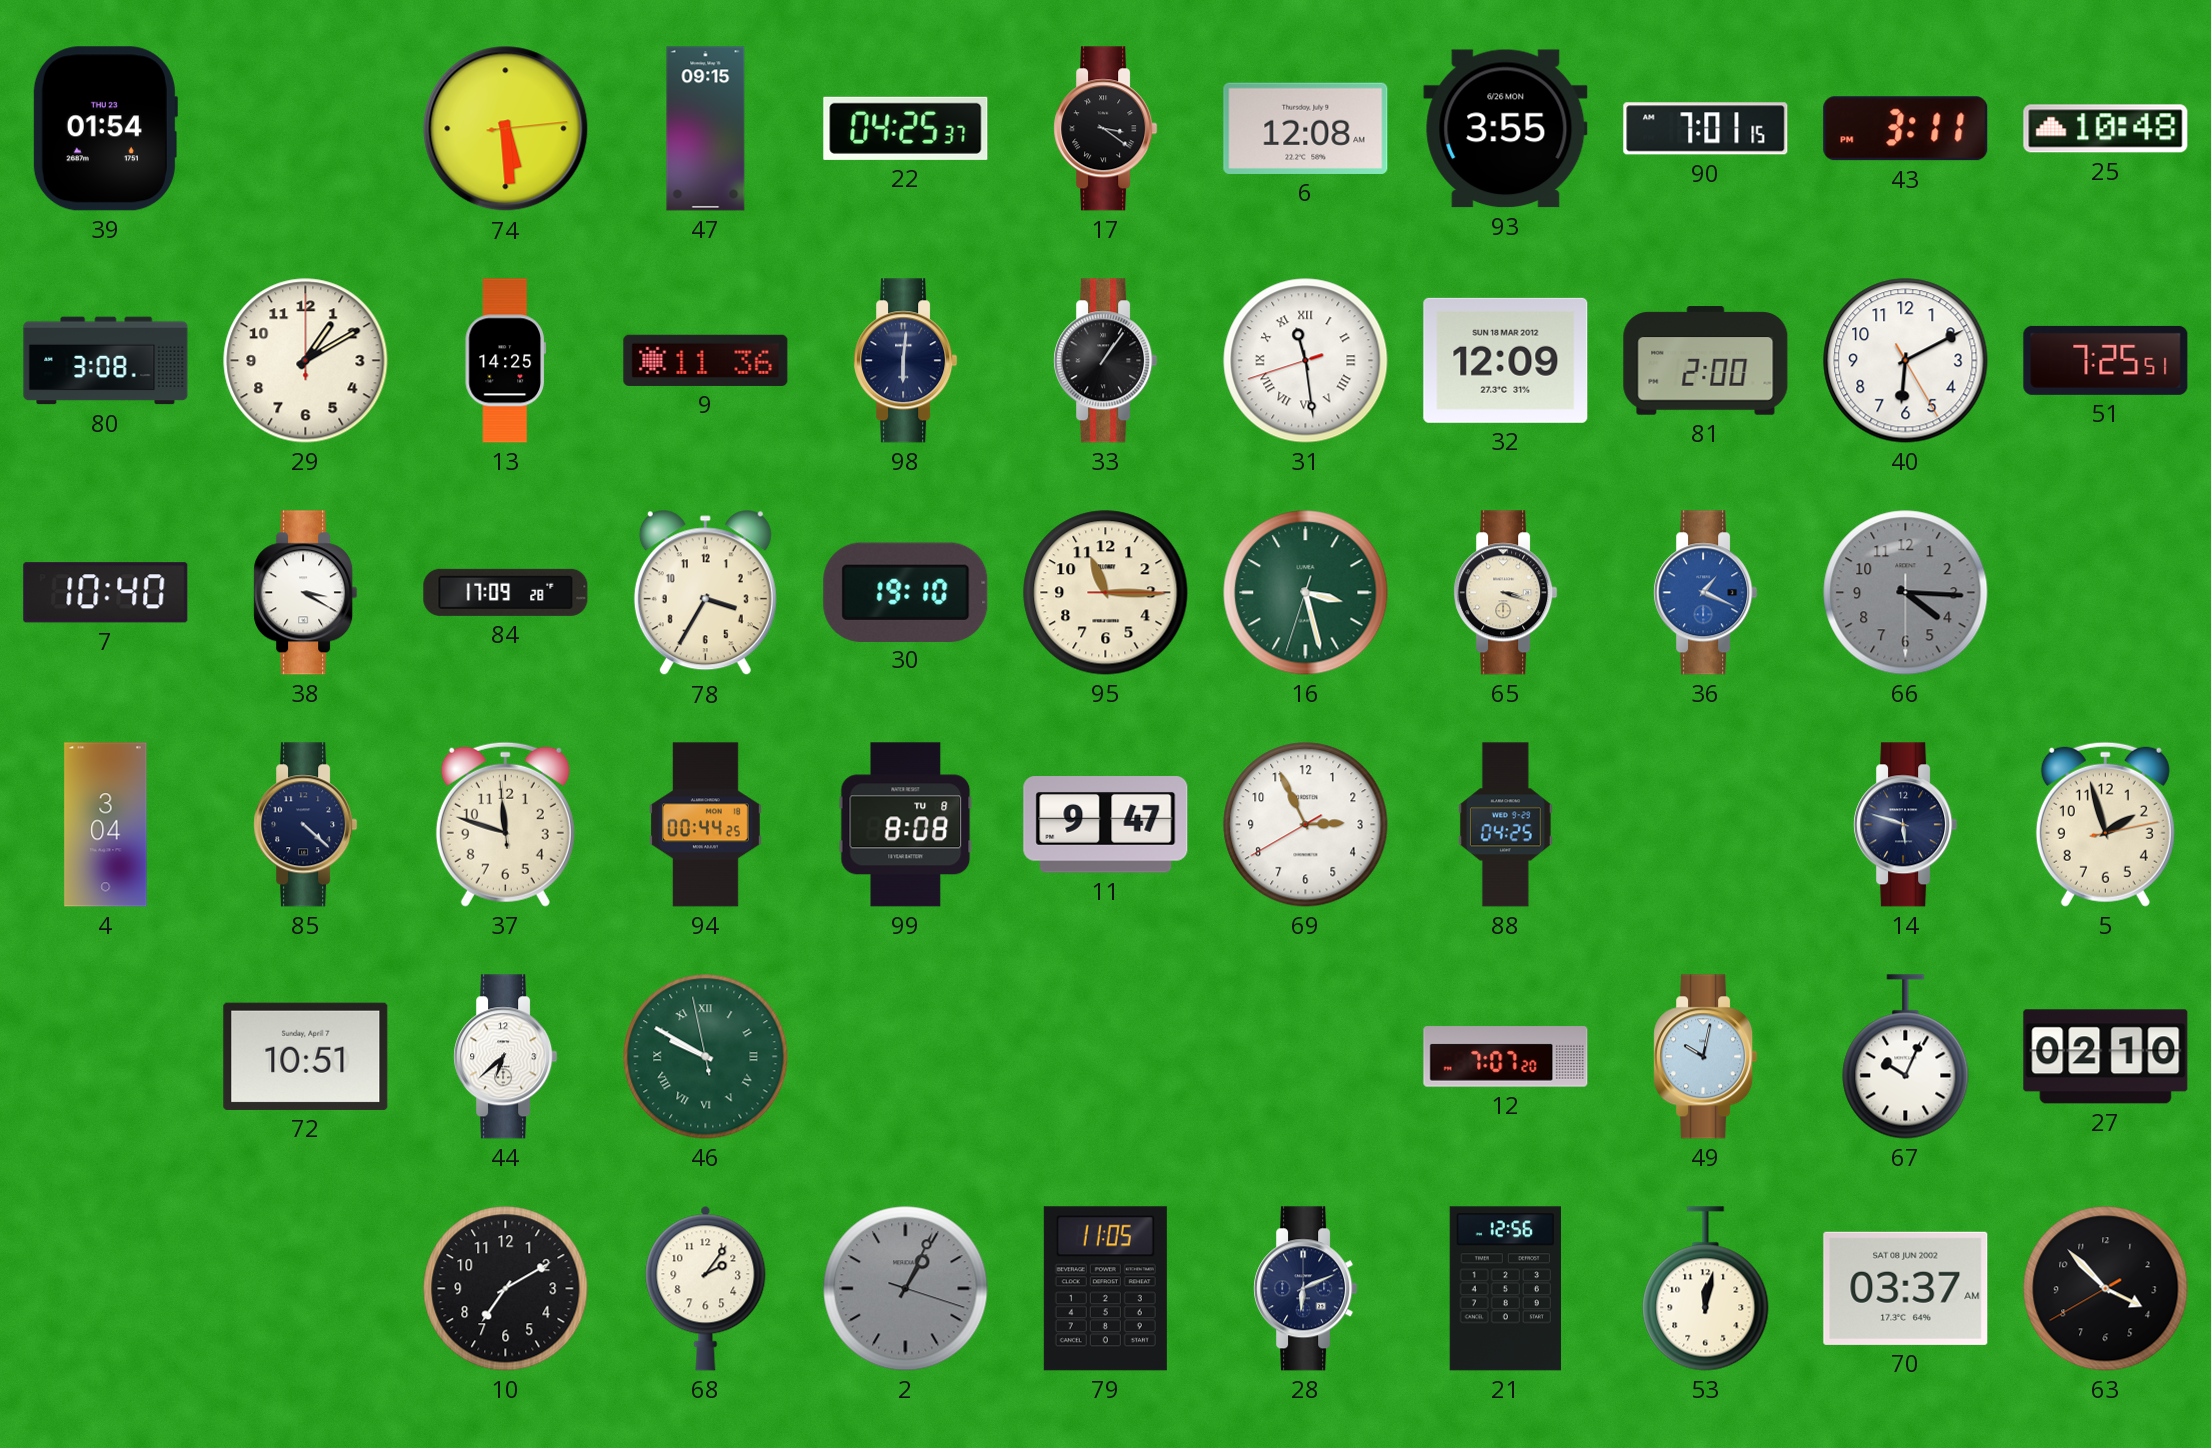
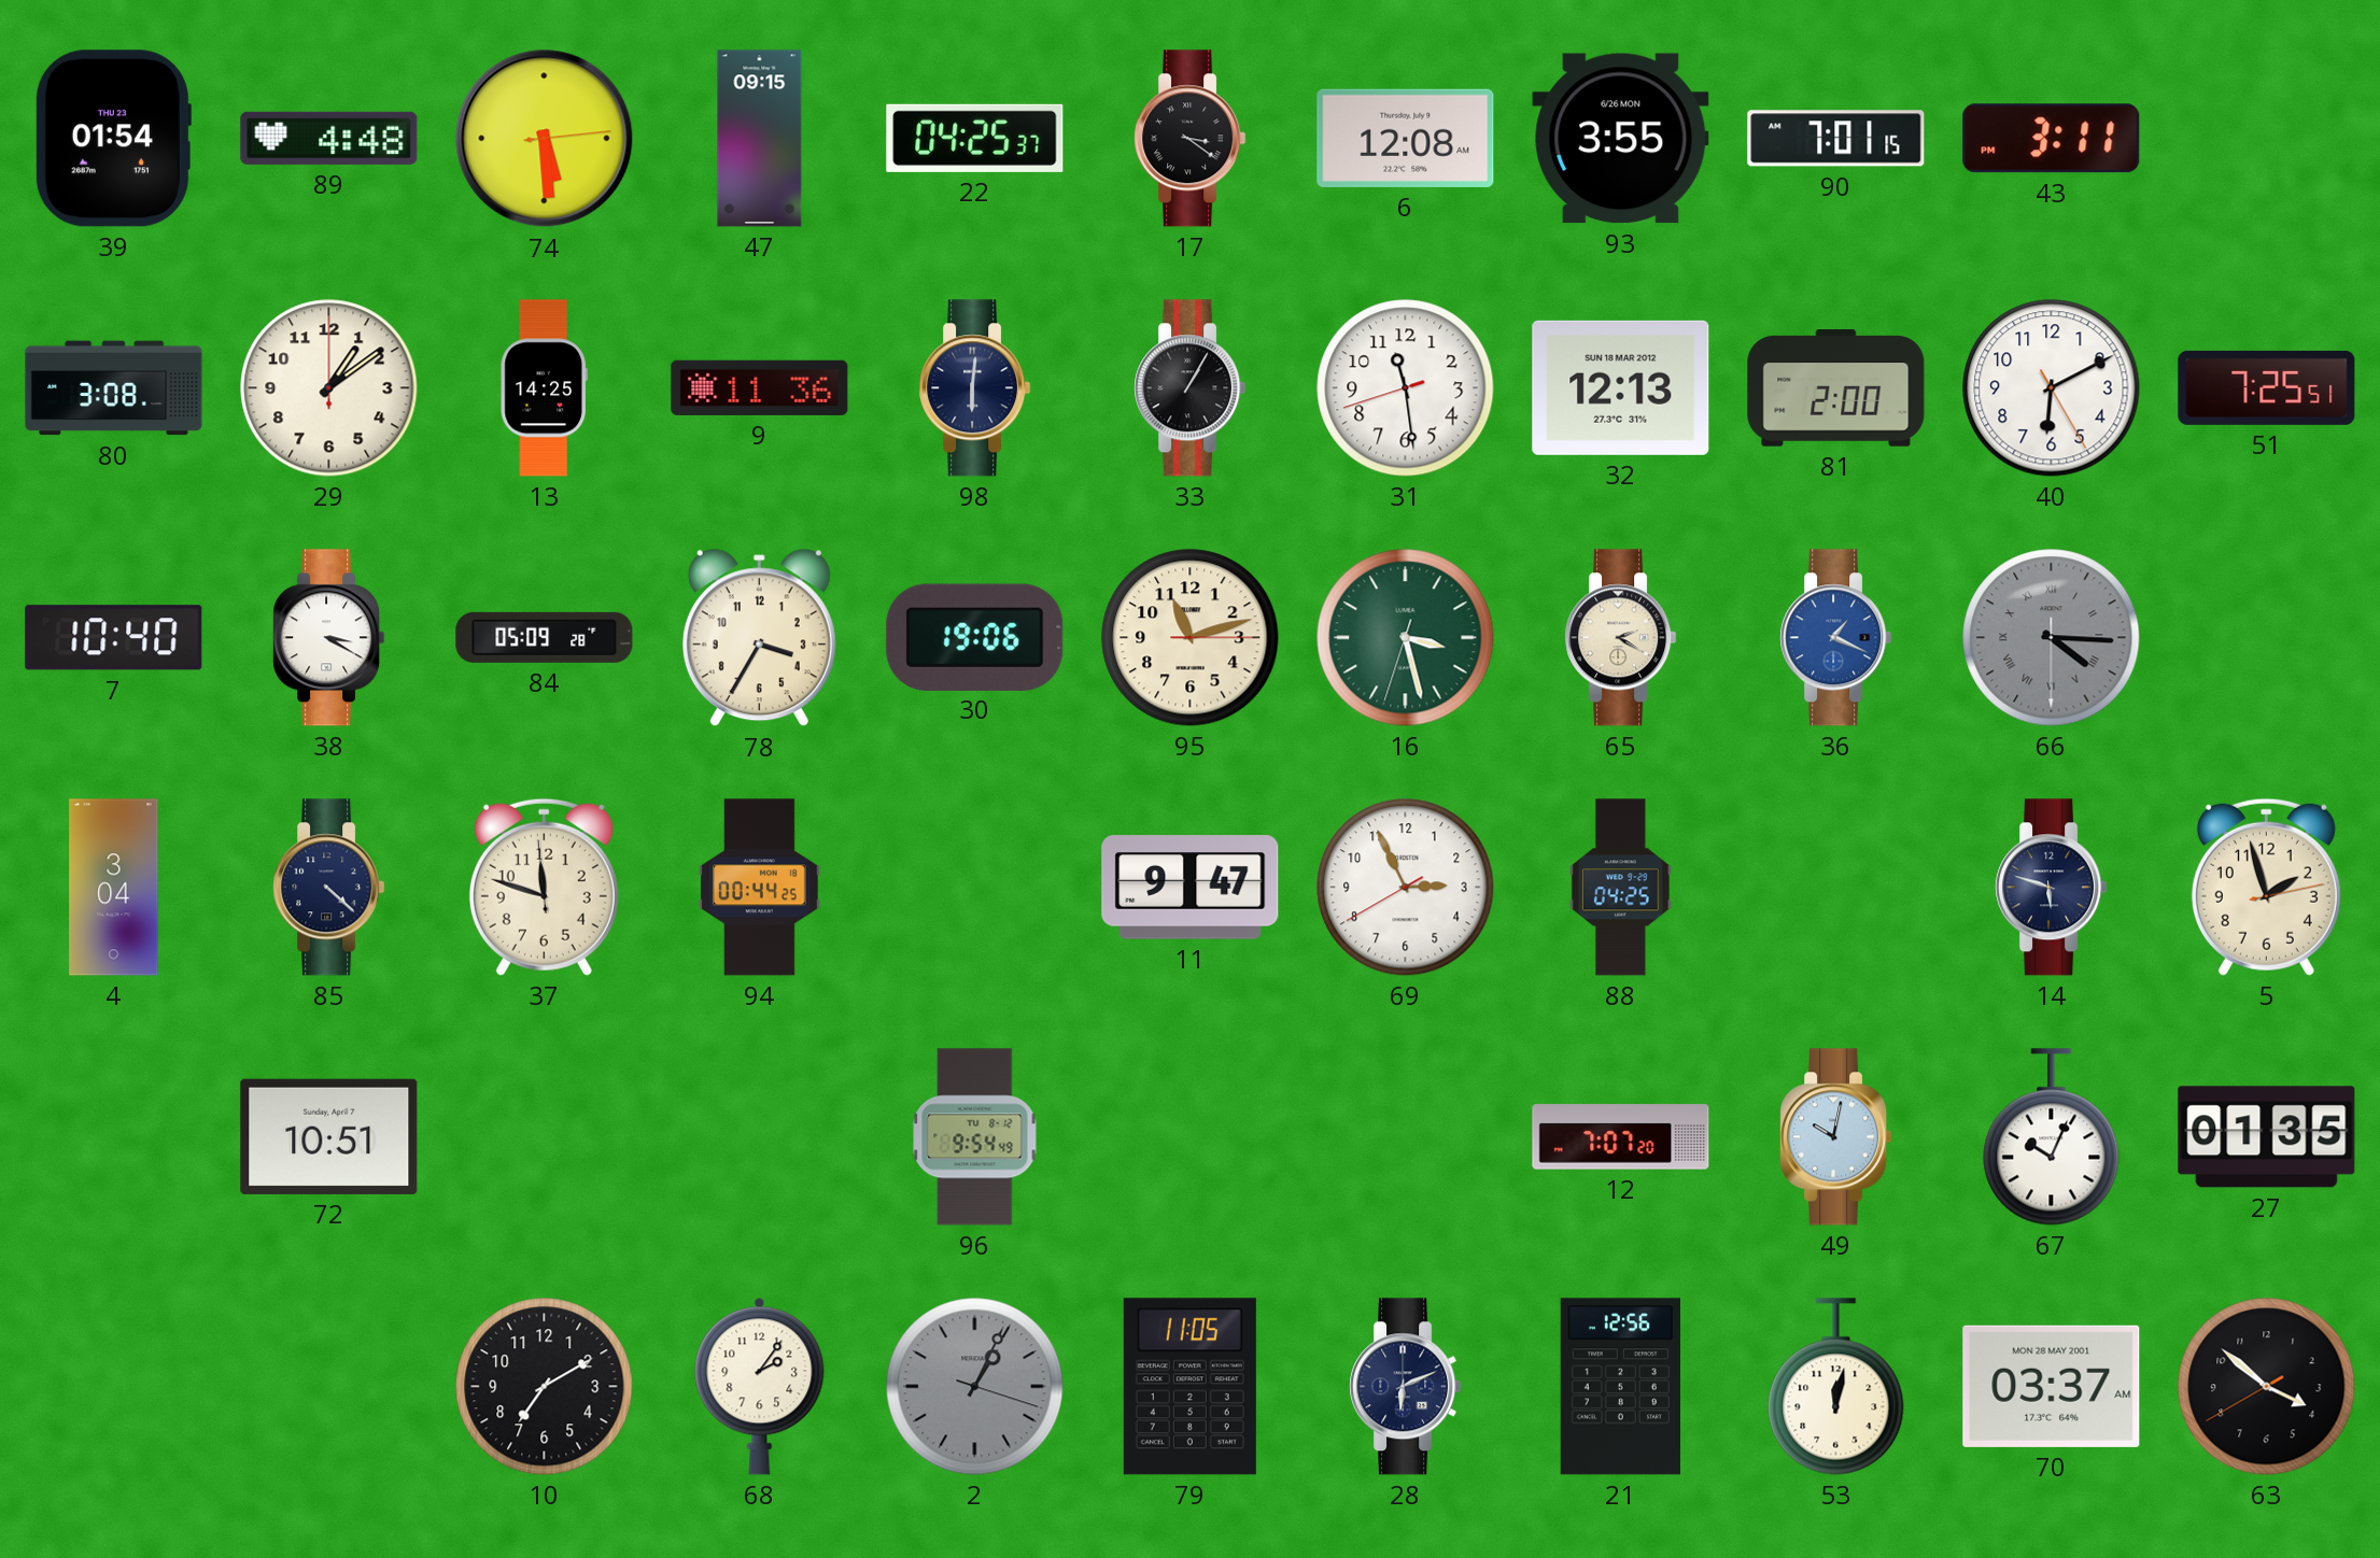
89: none -> 4:48 (329, 138)
25: 10:48 -> none (2106, 129)
29: 1:10 -> 1:09 (329, 388)
33: 1:06 -> 1:05 (1191, 388)
31 numerals: Roman -> Arabic (1406, 388)
32: 12:09 -> 12:13 (1621, 387)
84: 17:09 -> 05:09 (545, 637)
30: 19:10 -> 19:06 (975, 637)
95: 11:15 -> 11:12 (1191, 638)
65: 3:18 -> 2:20 (1621, 638)
66 numerals: Arabic -> Roman (2052, 638)
99: 8:08 -> none (906, 825)
44: 6:38 -> none (506, 1057)
46: 9:49 -> none (706, 1057)
96: none -> 9:54 (975, 1137)
27: 02:10 -> 01:35 (2267, 1137)
70 date: SAT 08 JUN 2002 -> MON 28 MAY 2001 (2052, 1386)
63: 3:52 -> 3:51 (2267, 1387)
